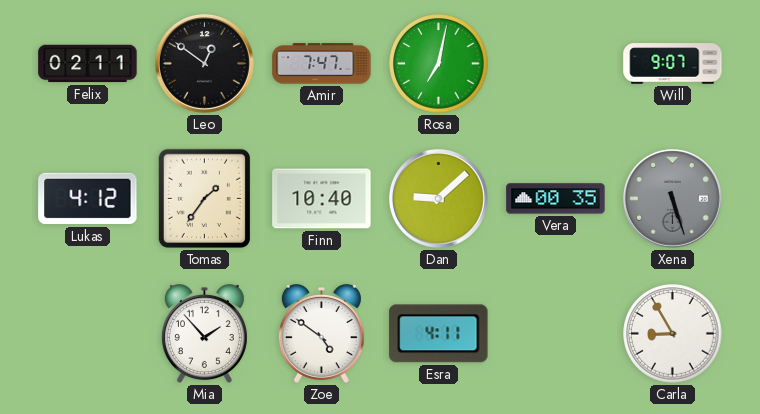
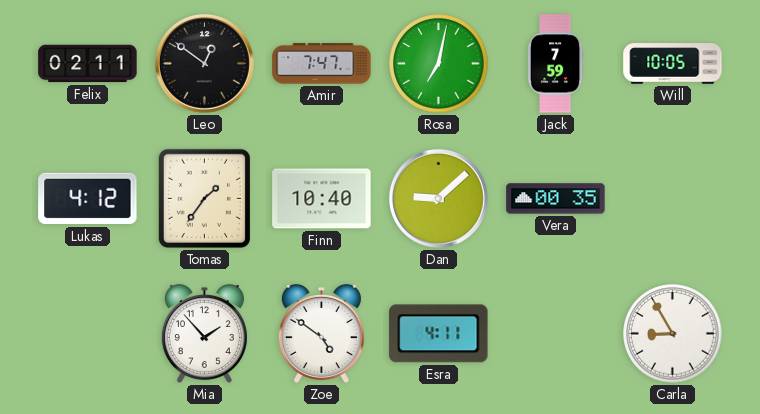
Jack: none -> 7:59 (555, 64)
Will: 9:07 -> 10:05 (673, 64)
Xena: 5:27 -> none (672, 198)
